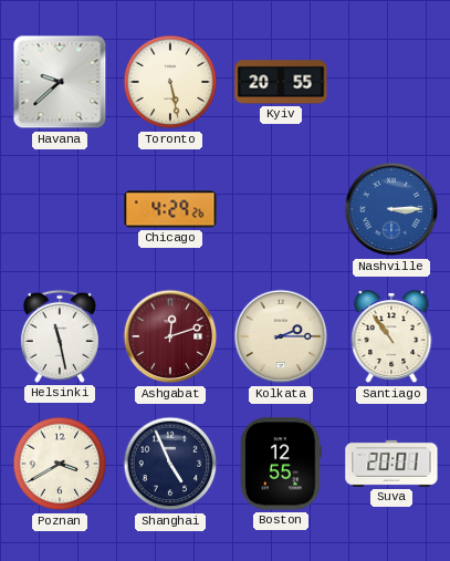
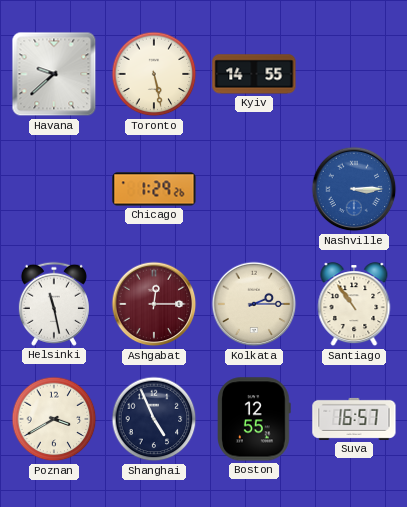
Kyiv: 20:55 -> 14:55 (254, 74)
Chicago: 4:29 -> 1:29 (154, 189)
Ashgabat: 12:12 -> 12:15 (154, 304)
Suva: 20:01 -> 16:57 (354, 419)
